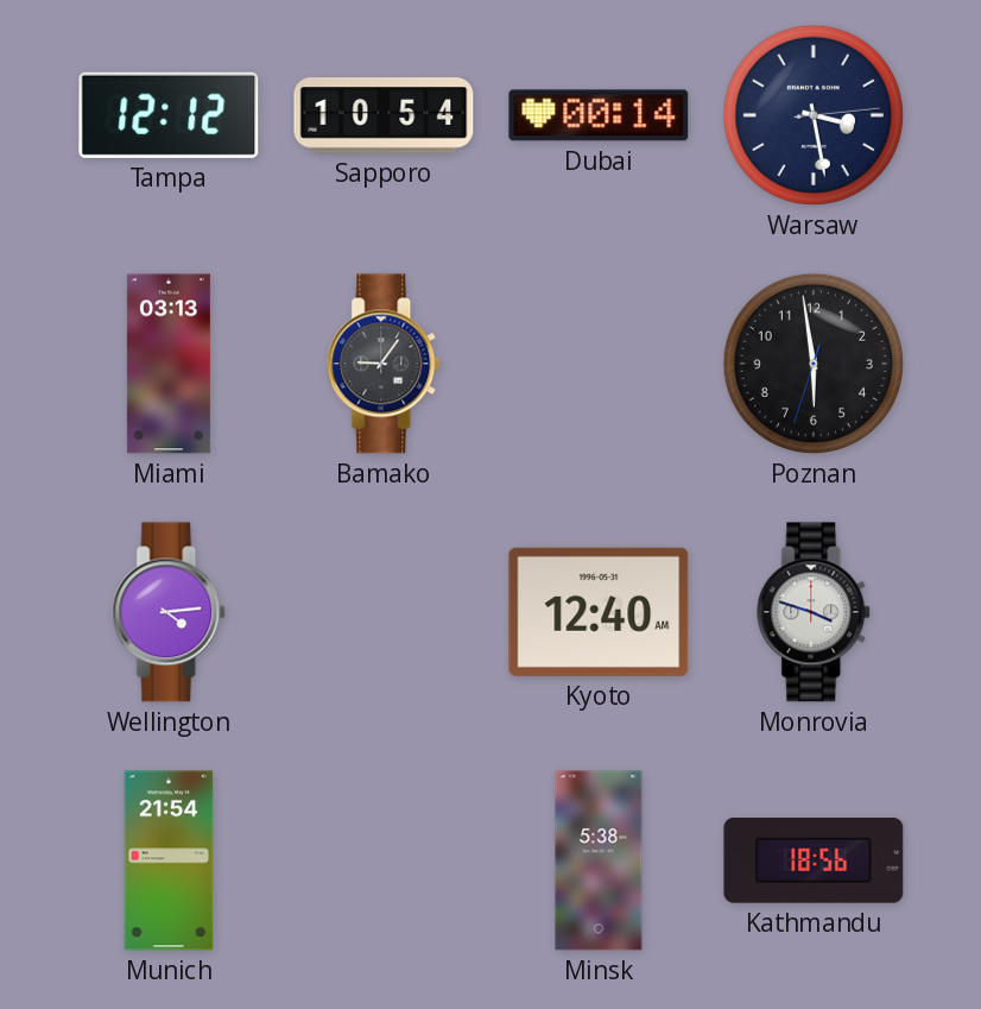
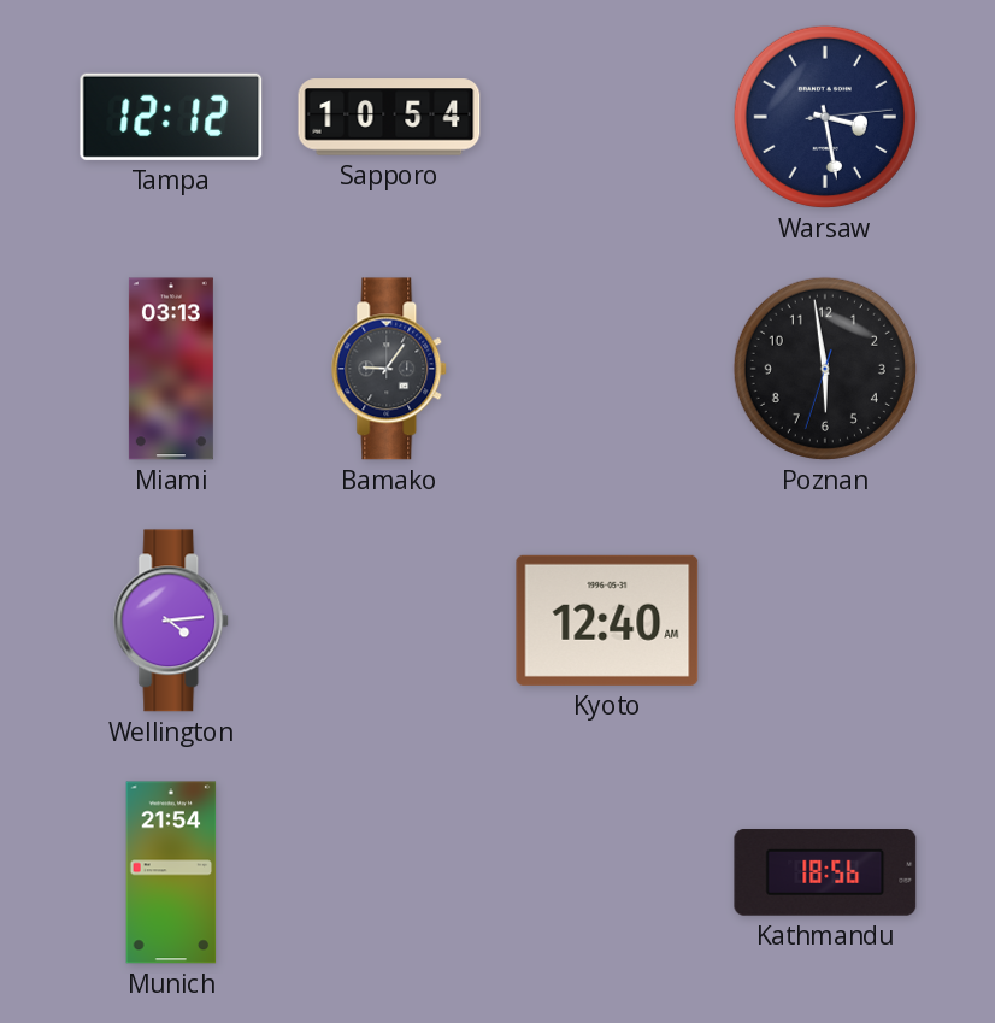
Dubai: 00:14 -> none (599, 115)
Monrovia: 3:48 -> none (815, 612)
Minsk: 5:38 -> none (599, 860)
